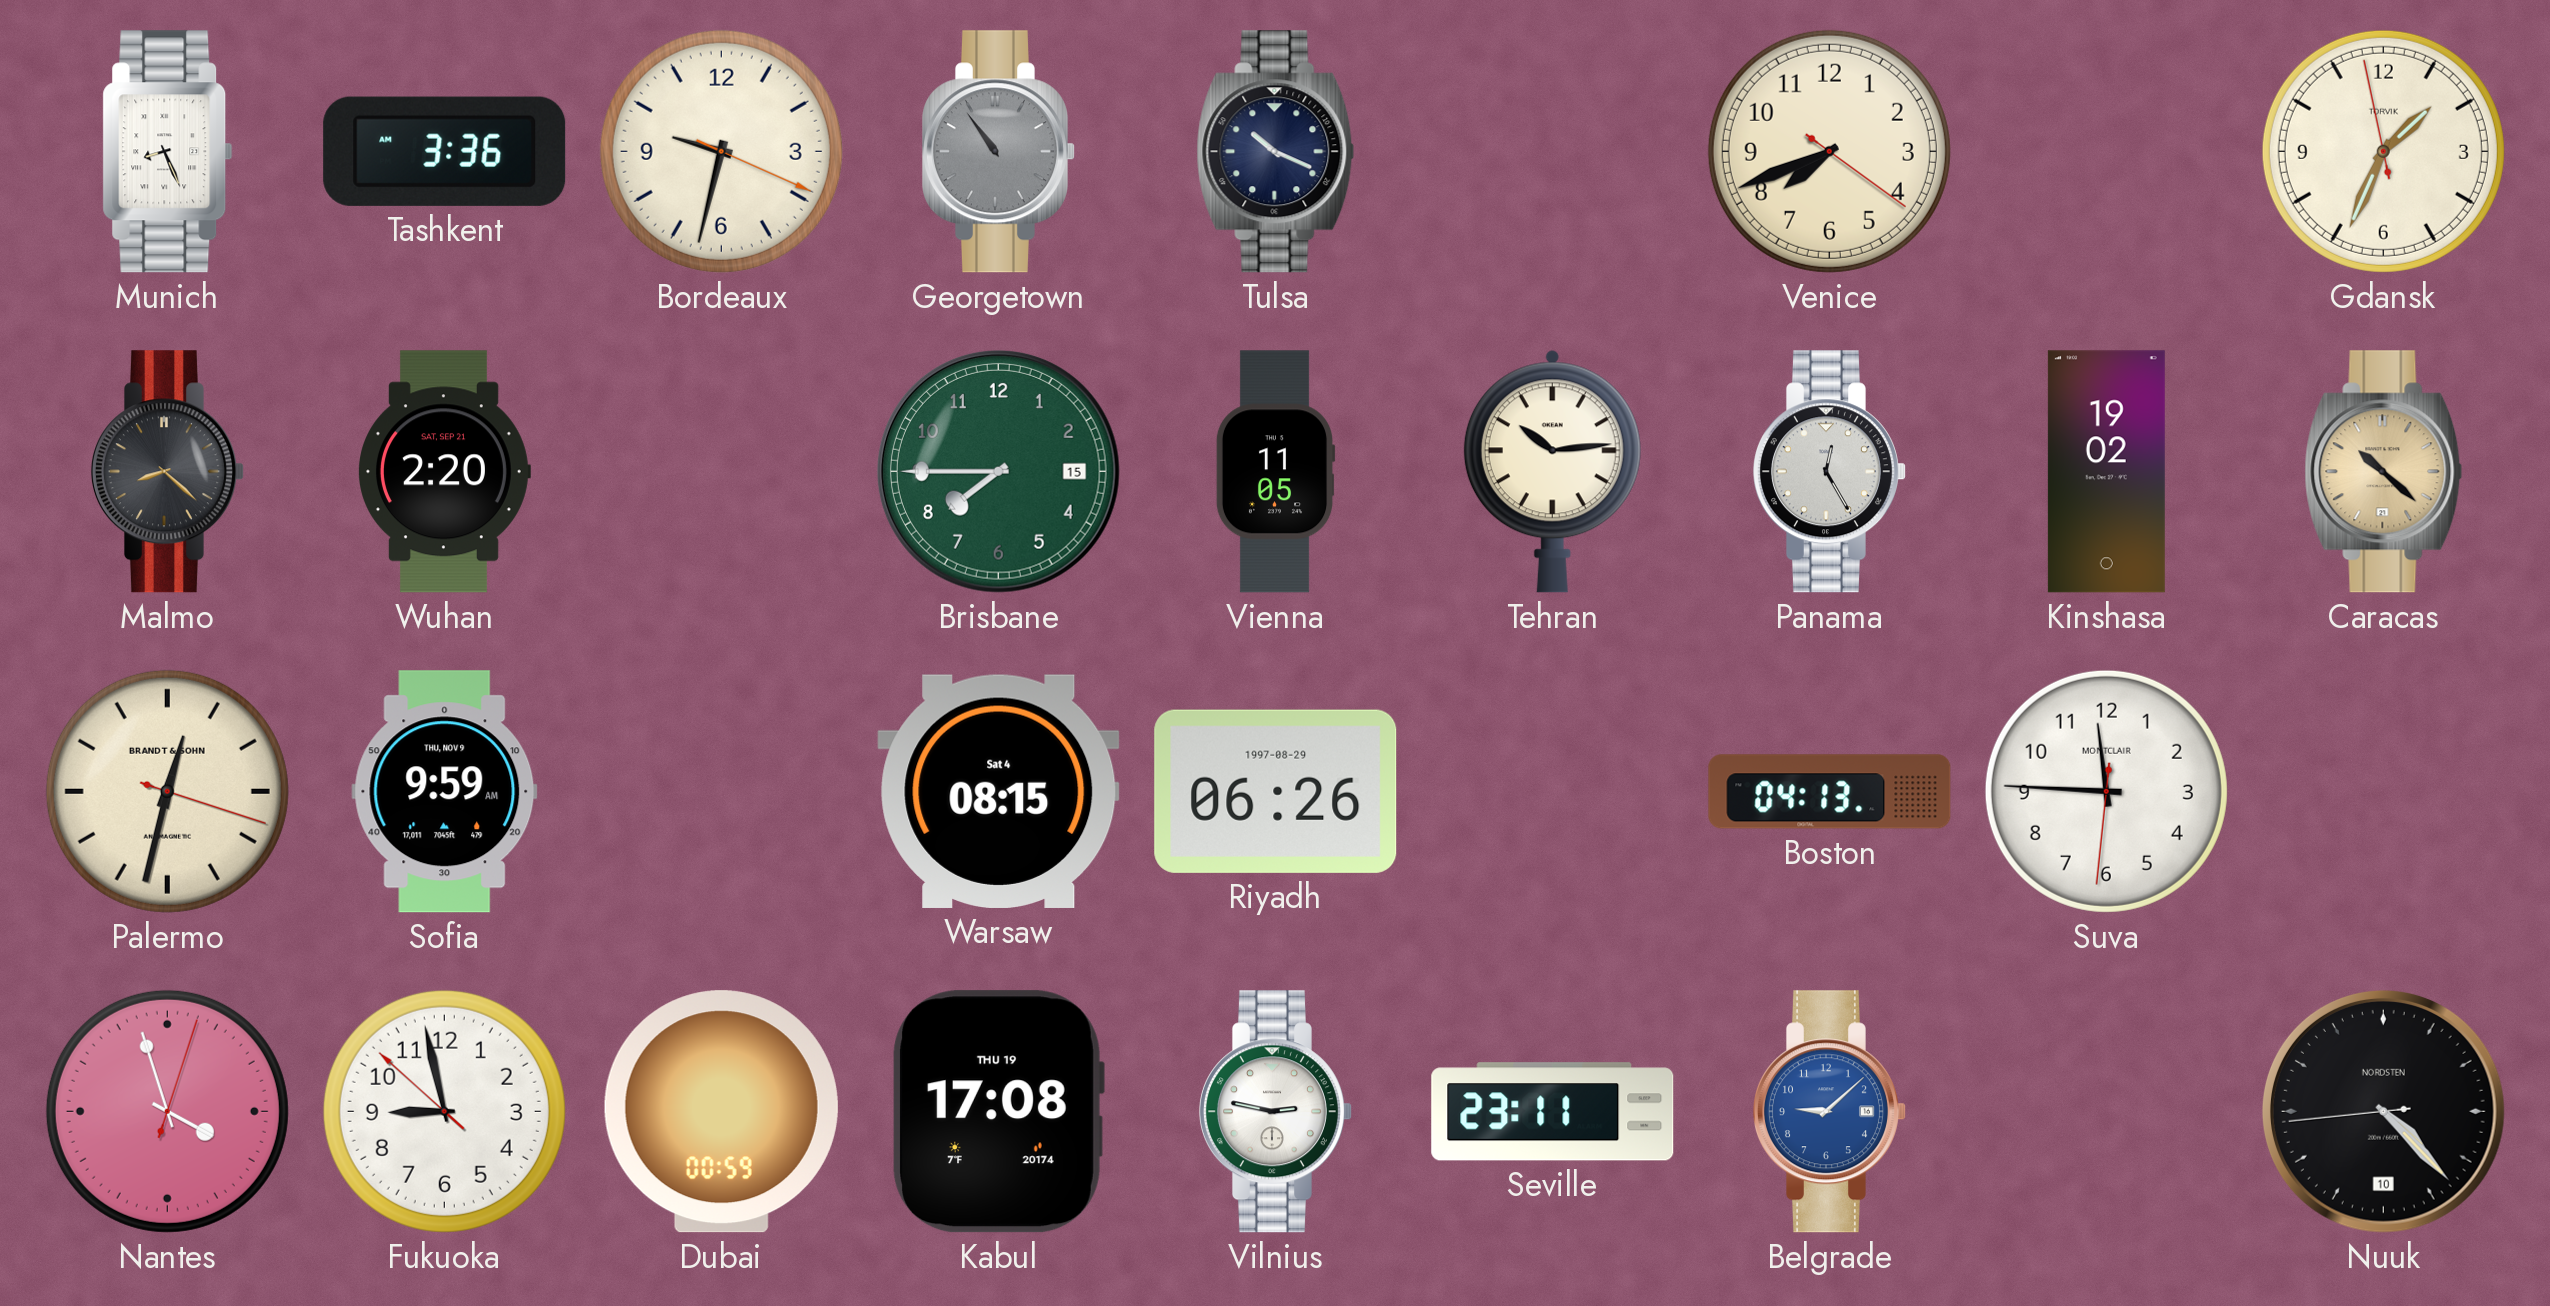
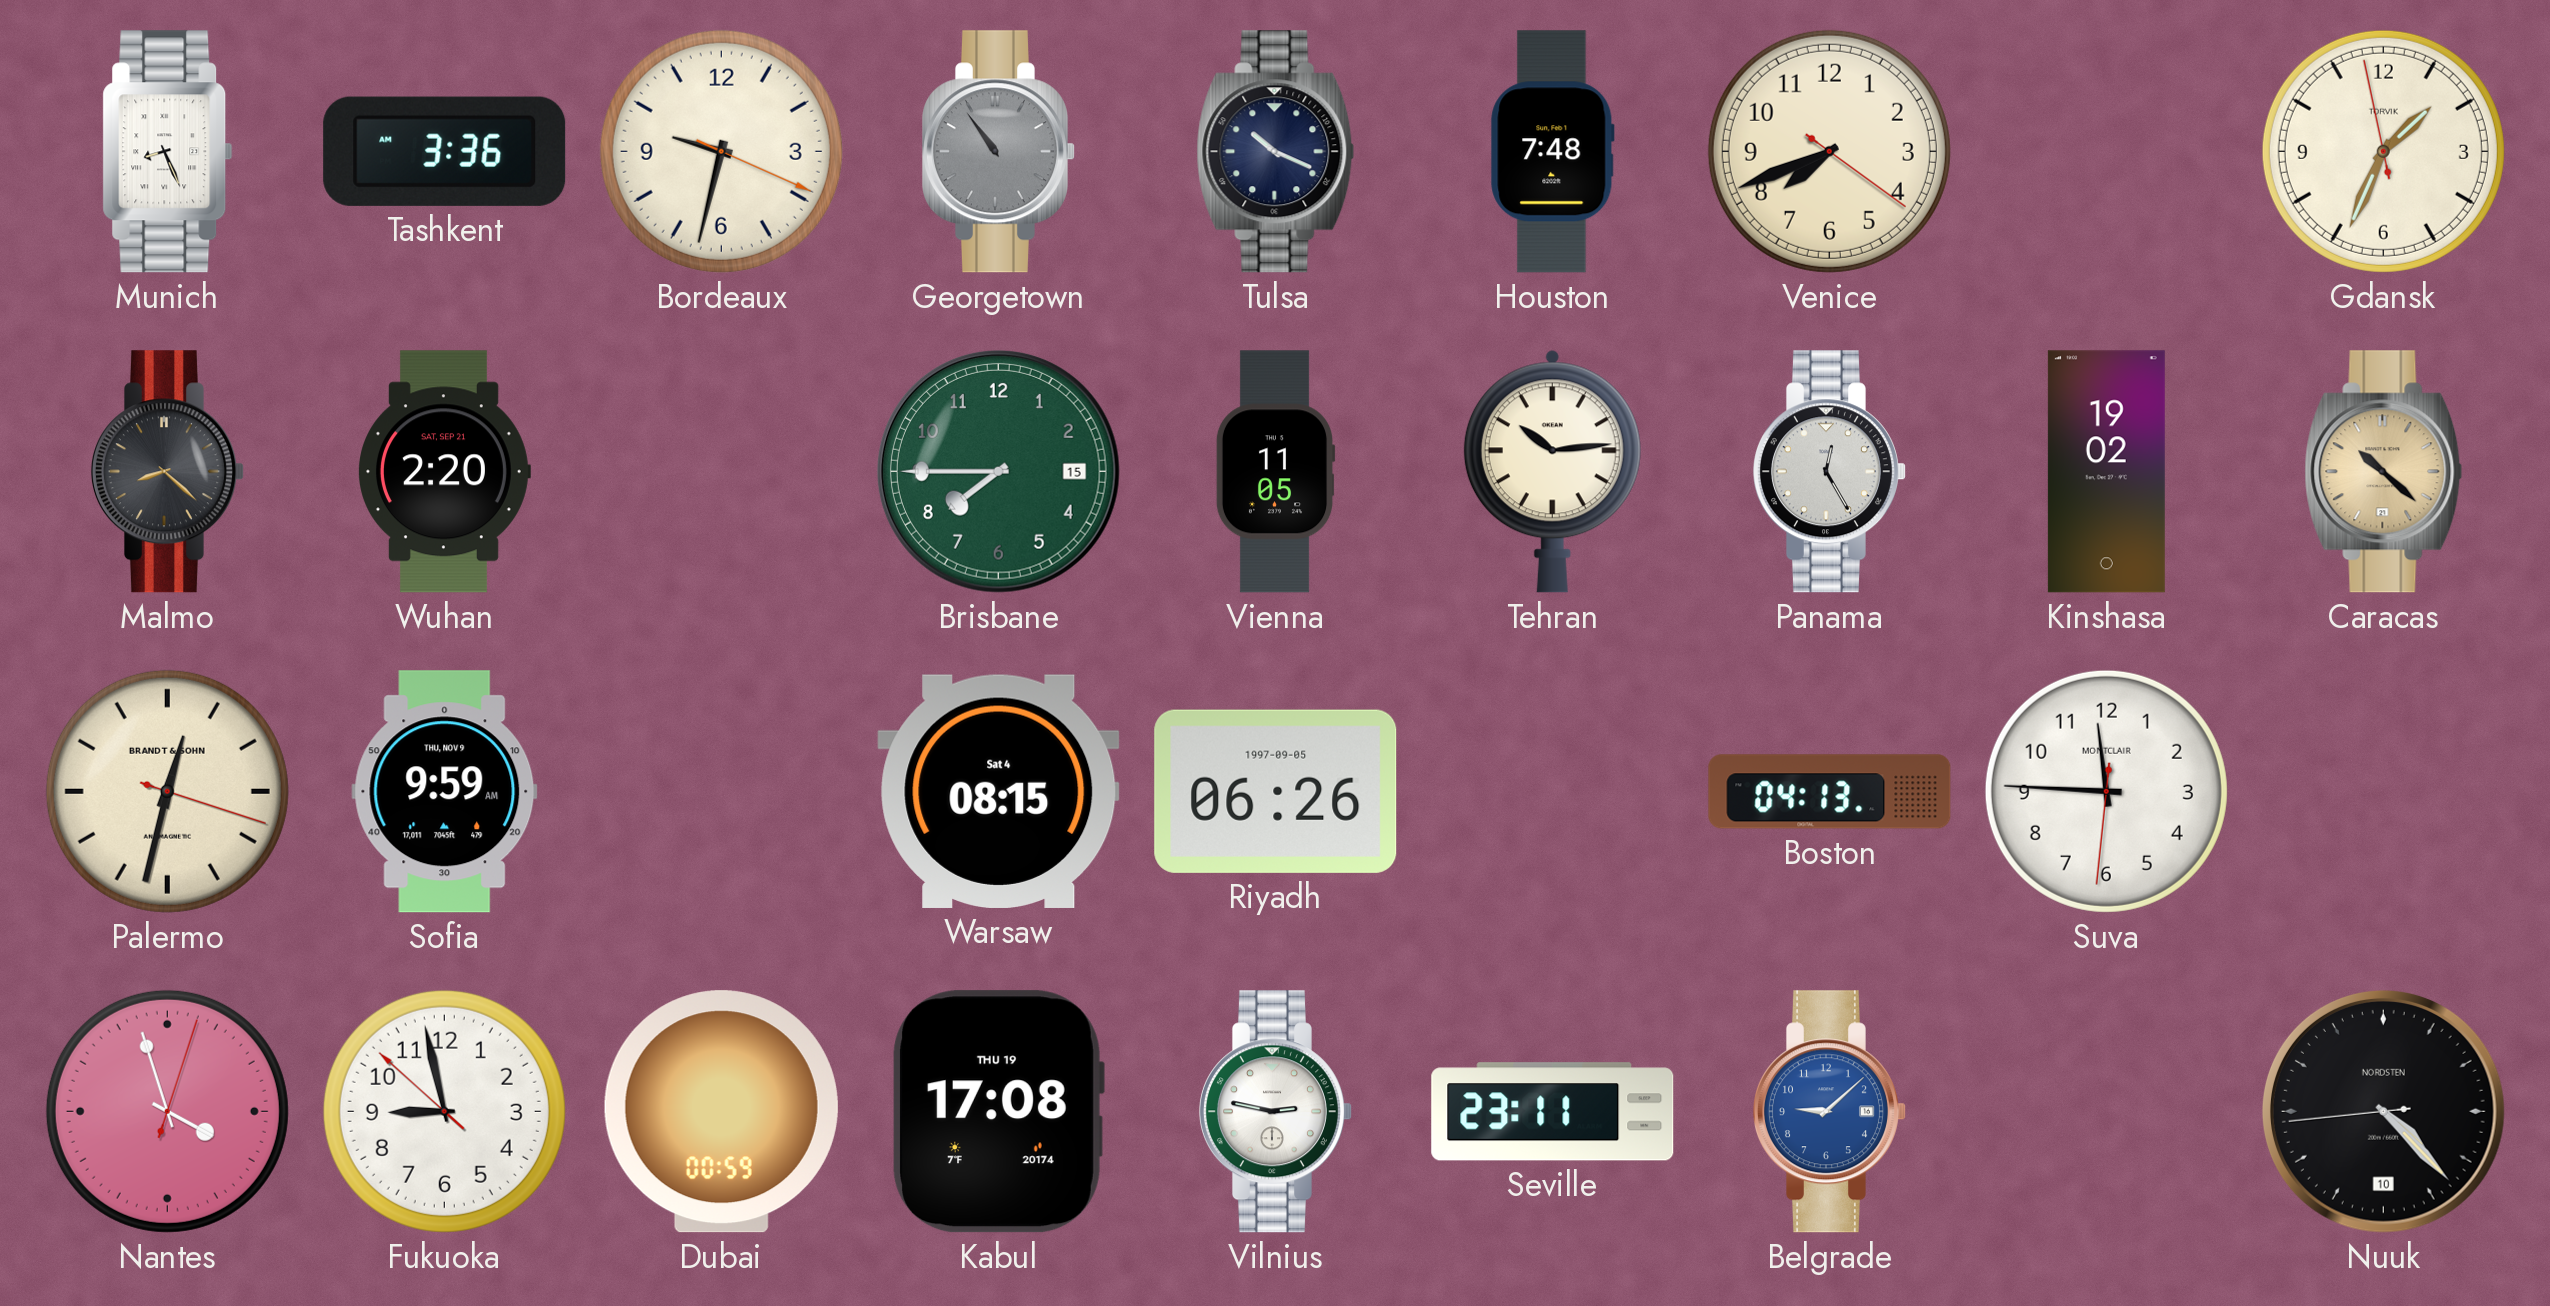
Houston: none -> 7:48 (1553, 152)
Riyadh date: 1997-08-29 -> 1997-09-05 (1276, 791)
